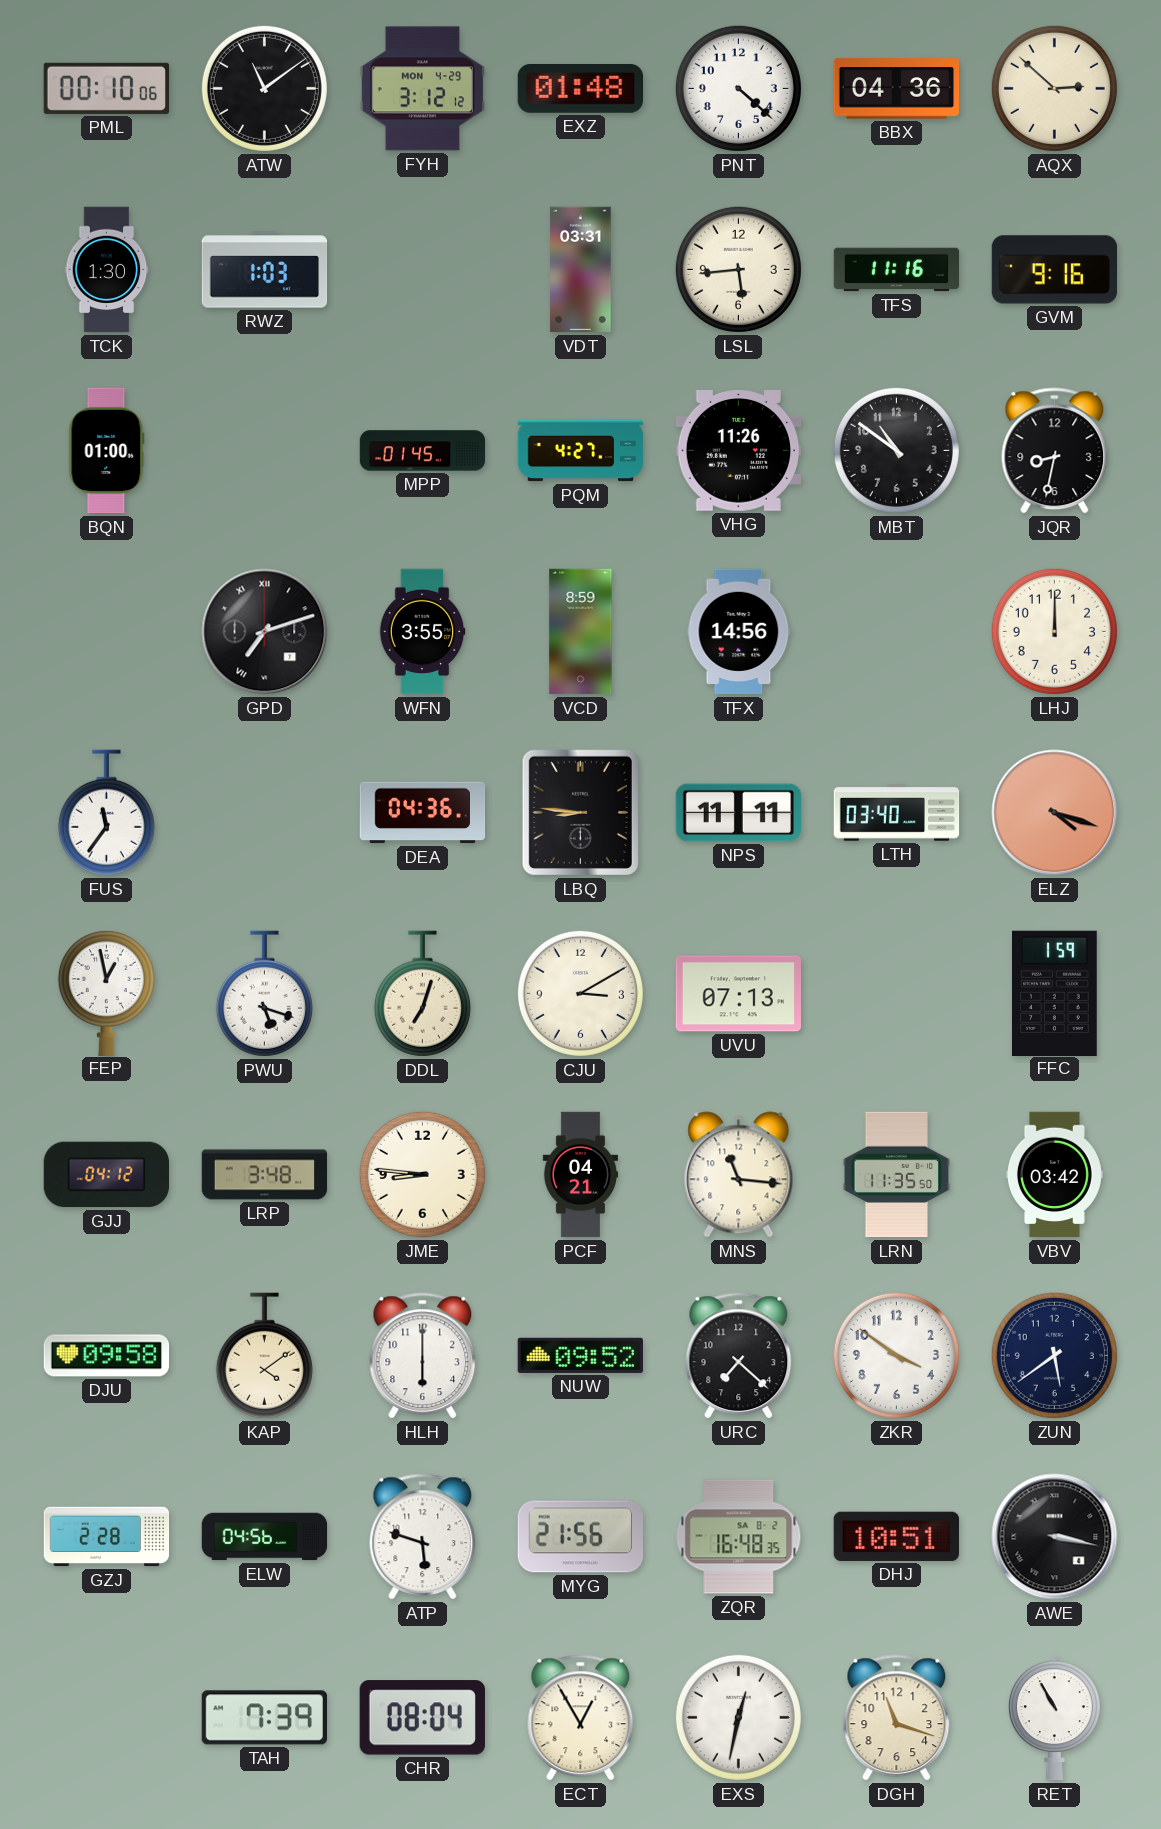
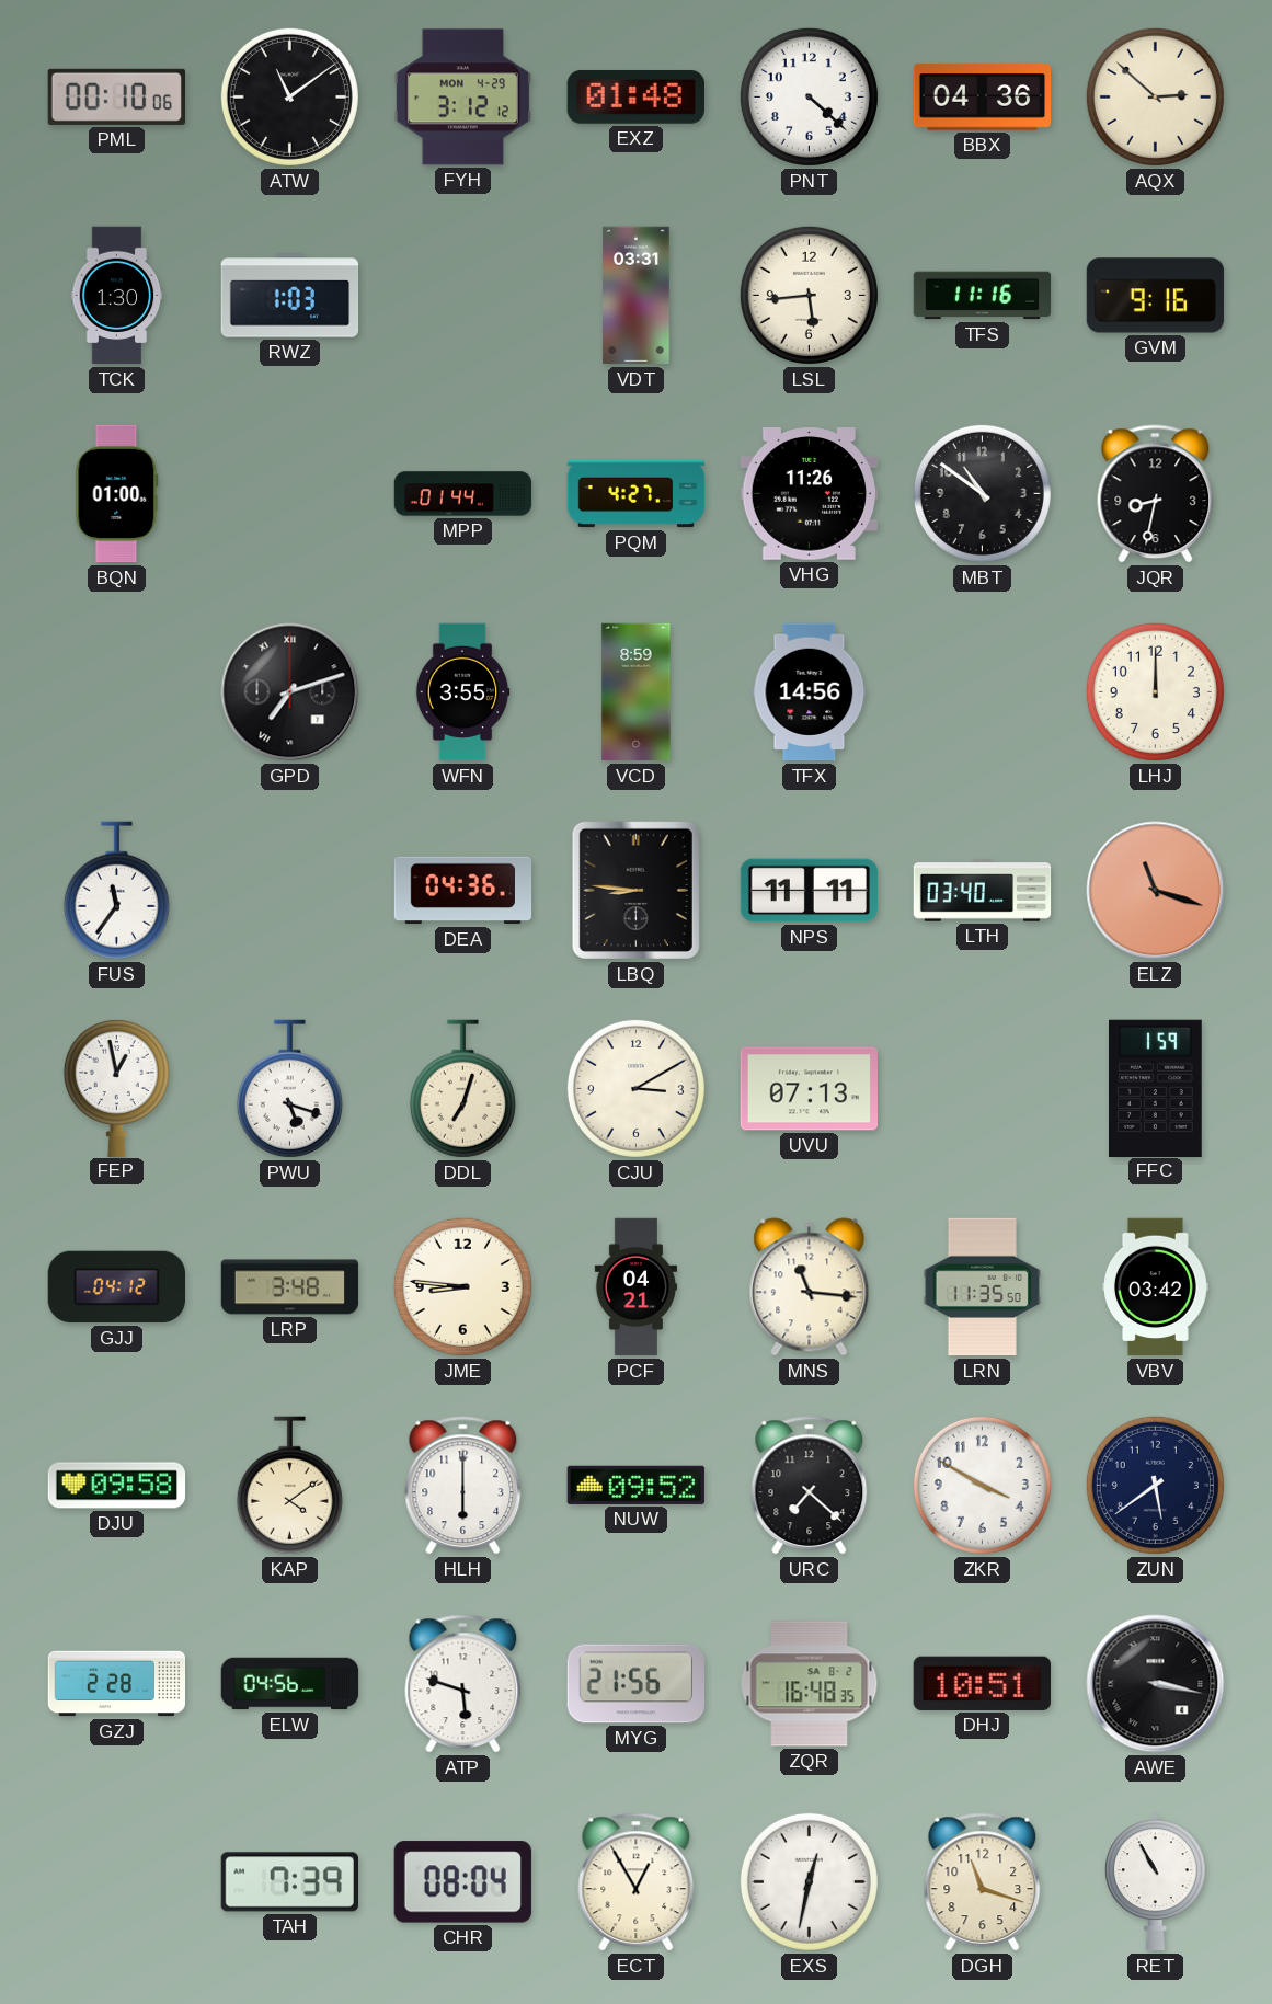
MPP: 01:45 -> 01:44 (463, 494)
ELZ: 4:18 -> 11:18 (1156, 891)
ZKR: 3:51 -> 3:50 (982, 1485)
